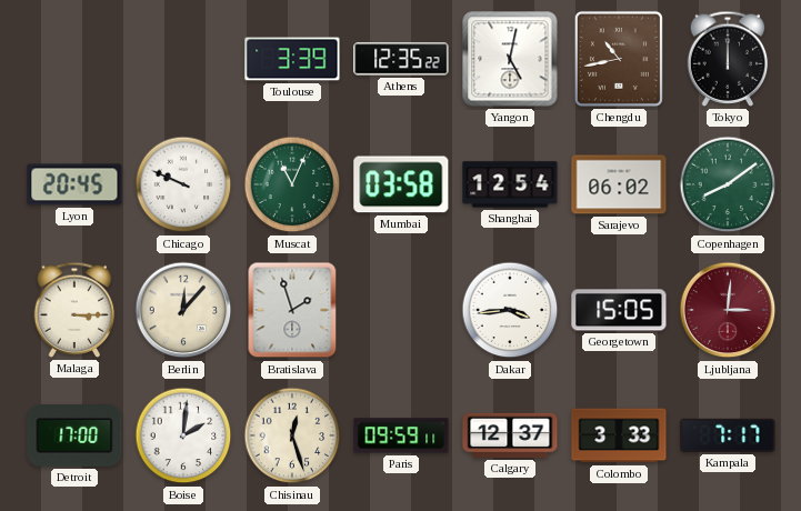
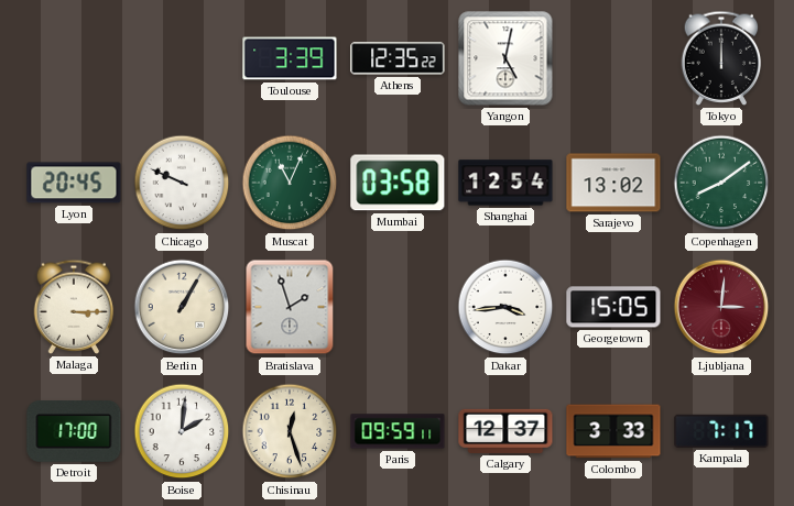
Chengdu: 10:43 -> none (619, 59)
Sarajevo: 06:02 -> 13:02 (613, 183)
Berlin: 12:07 -> 1:05 (182, 307)
